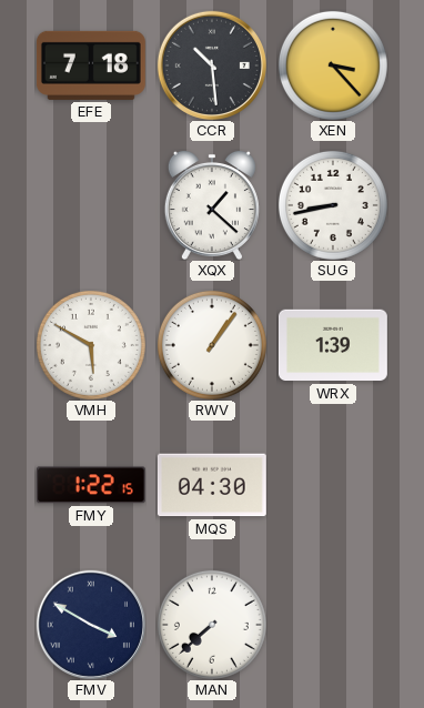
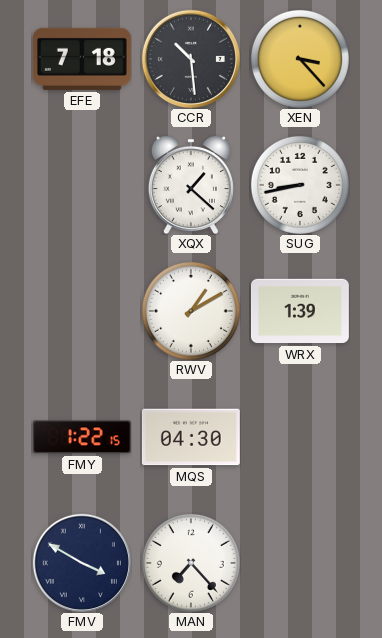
VMH: 5:50 -> none (91, 345)
RWV: 1:06 -> 1:10 (191, 311)
MAN: 7:38 -> 7:23 (191, 563)
